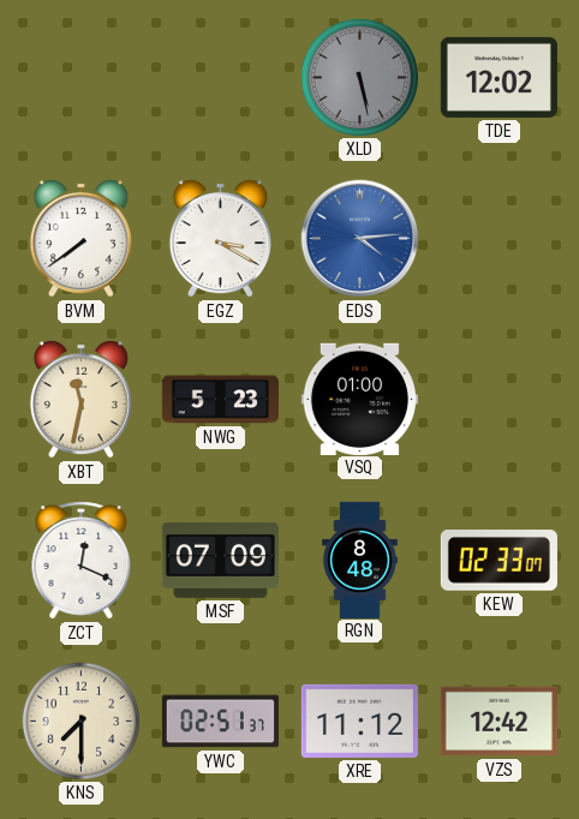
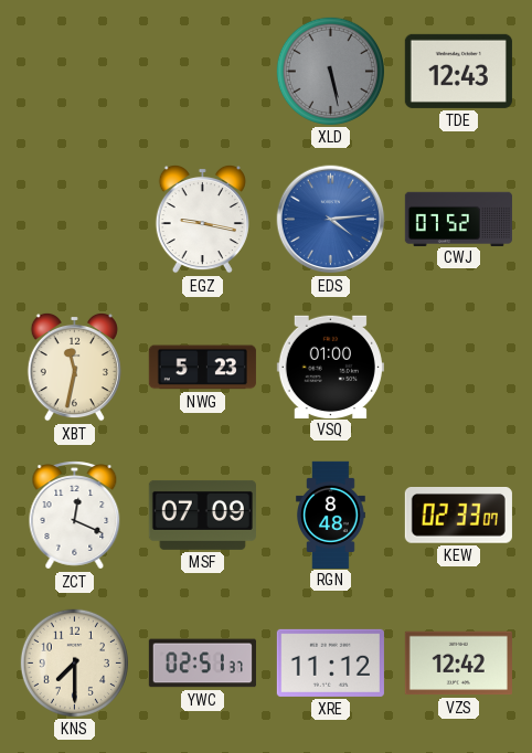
TDE: 12:02 -> 12:43 (458, 71)
BVM: 7:39 -> none (80, 238)
EGZ: 3:20 -> 9:17 (202, 219)
CWJ: none -> 07:52 (458, 219)
